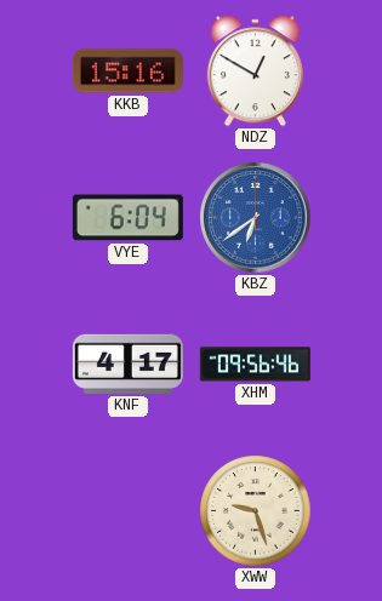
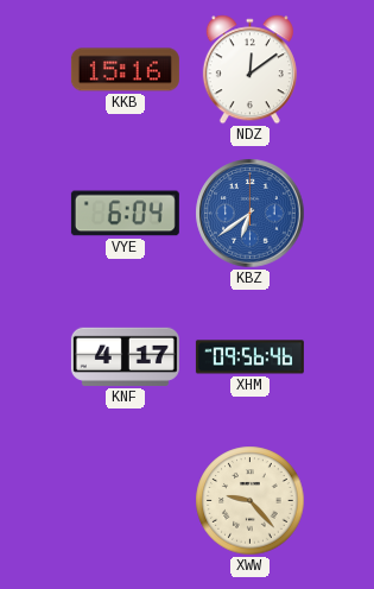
NDZ: 12:50 -> 12:09 (249, 70)
XWW: 9:27 -> 9:23 (251, 501)
